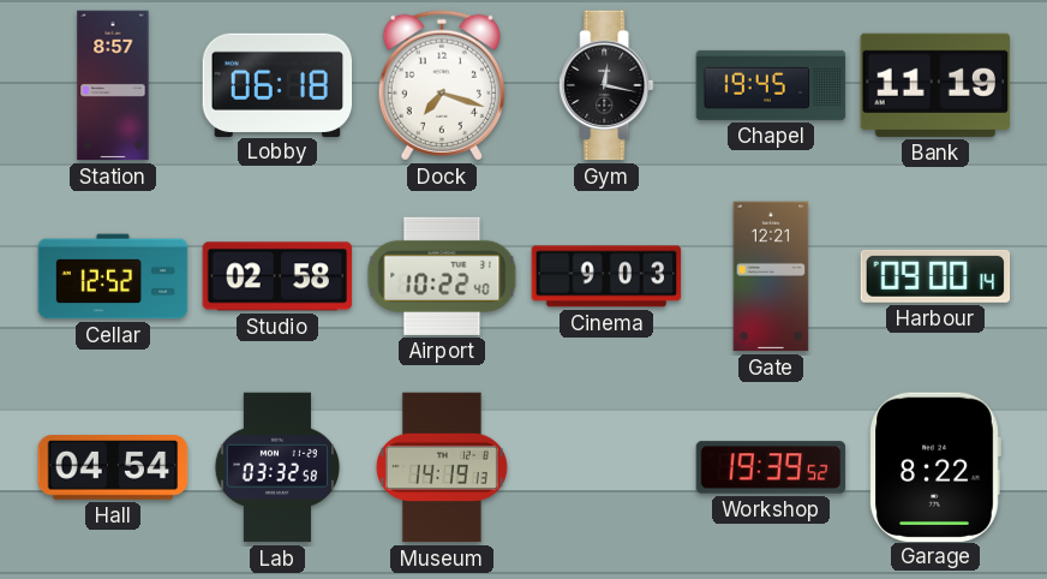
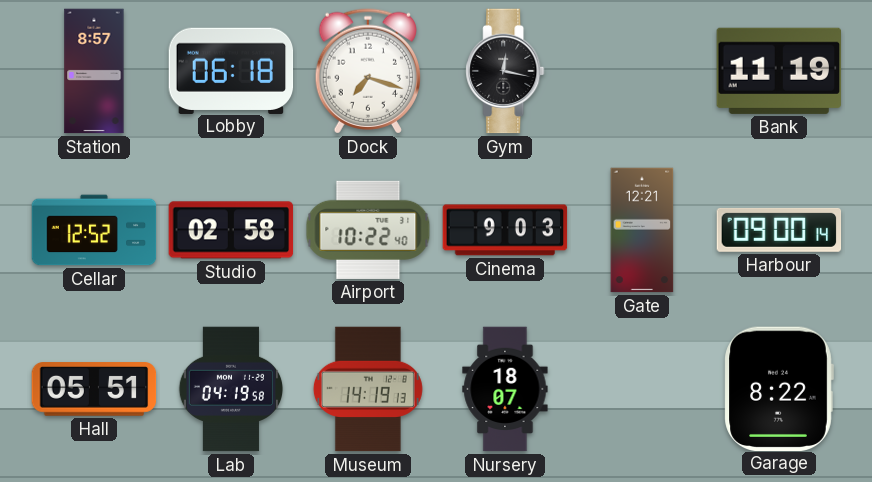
Chapel: 19:45 -> none (771, 85)
Hall: 04:54 -> 05:51 (94, 389)
Lab: 03:32 -> 04:19 (231, 389)
Nursery: none -> 18:07 (505, 389)
Workshop: 19:39 -> none (771, 467)
